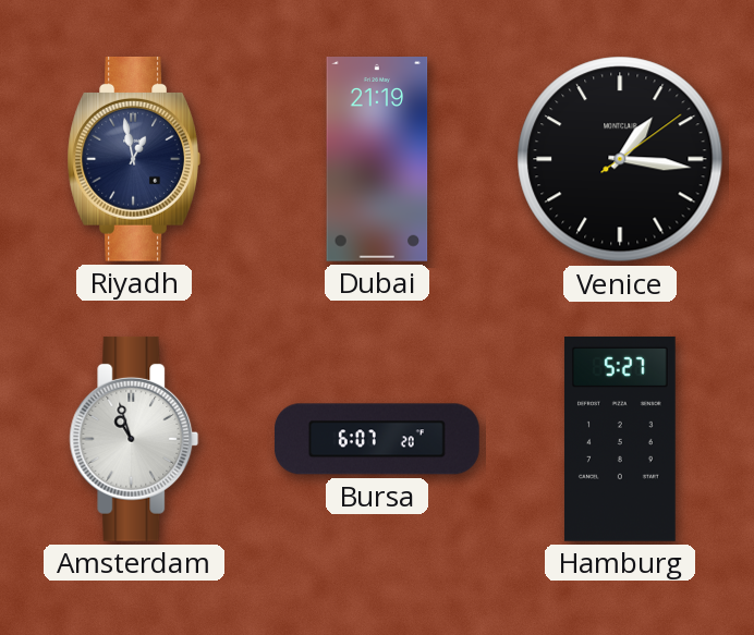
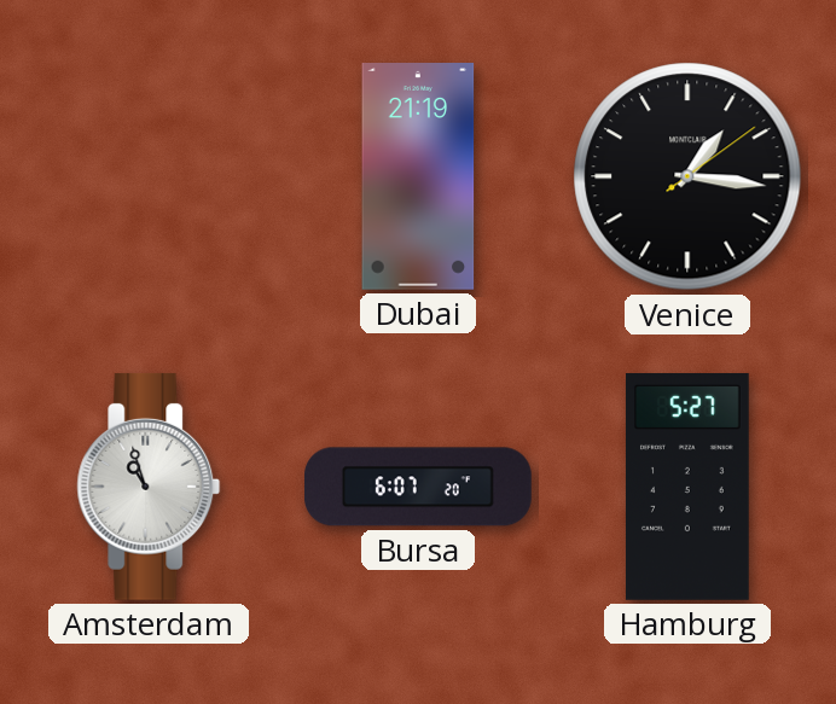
Riyadh: 12:58 -> none (133, 159)
